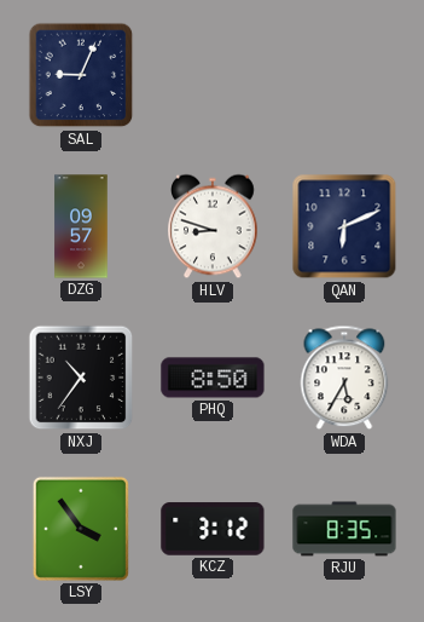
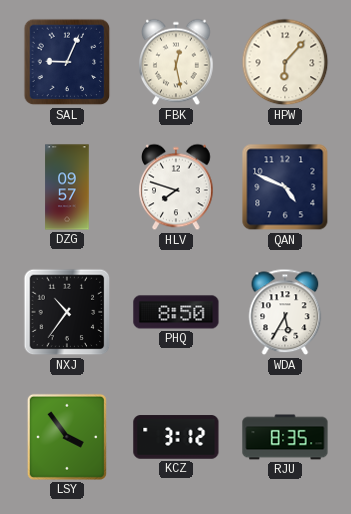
FBK: none -> 12:28 (177, 62)
HPW: none -> 6:07 (285, 62)
HLV: 8:48 -> 7:48 (177, 187)
QAN: 6:11 -> 4:49 (285, 187)
